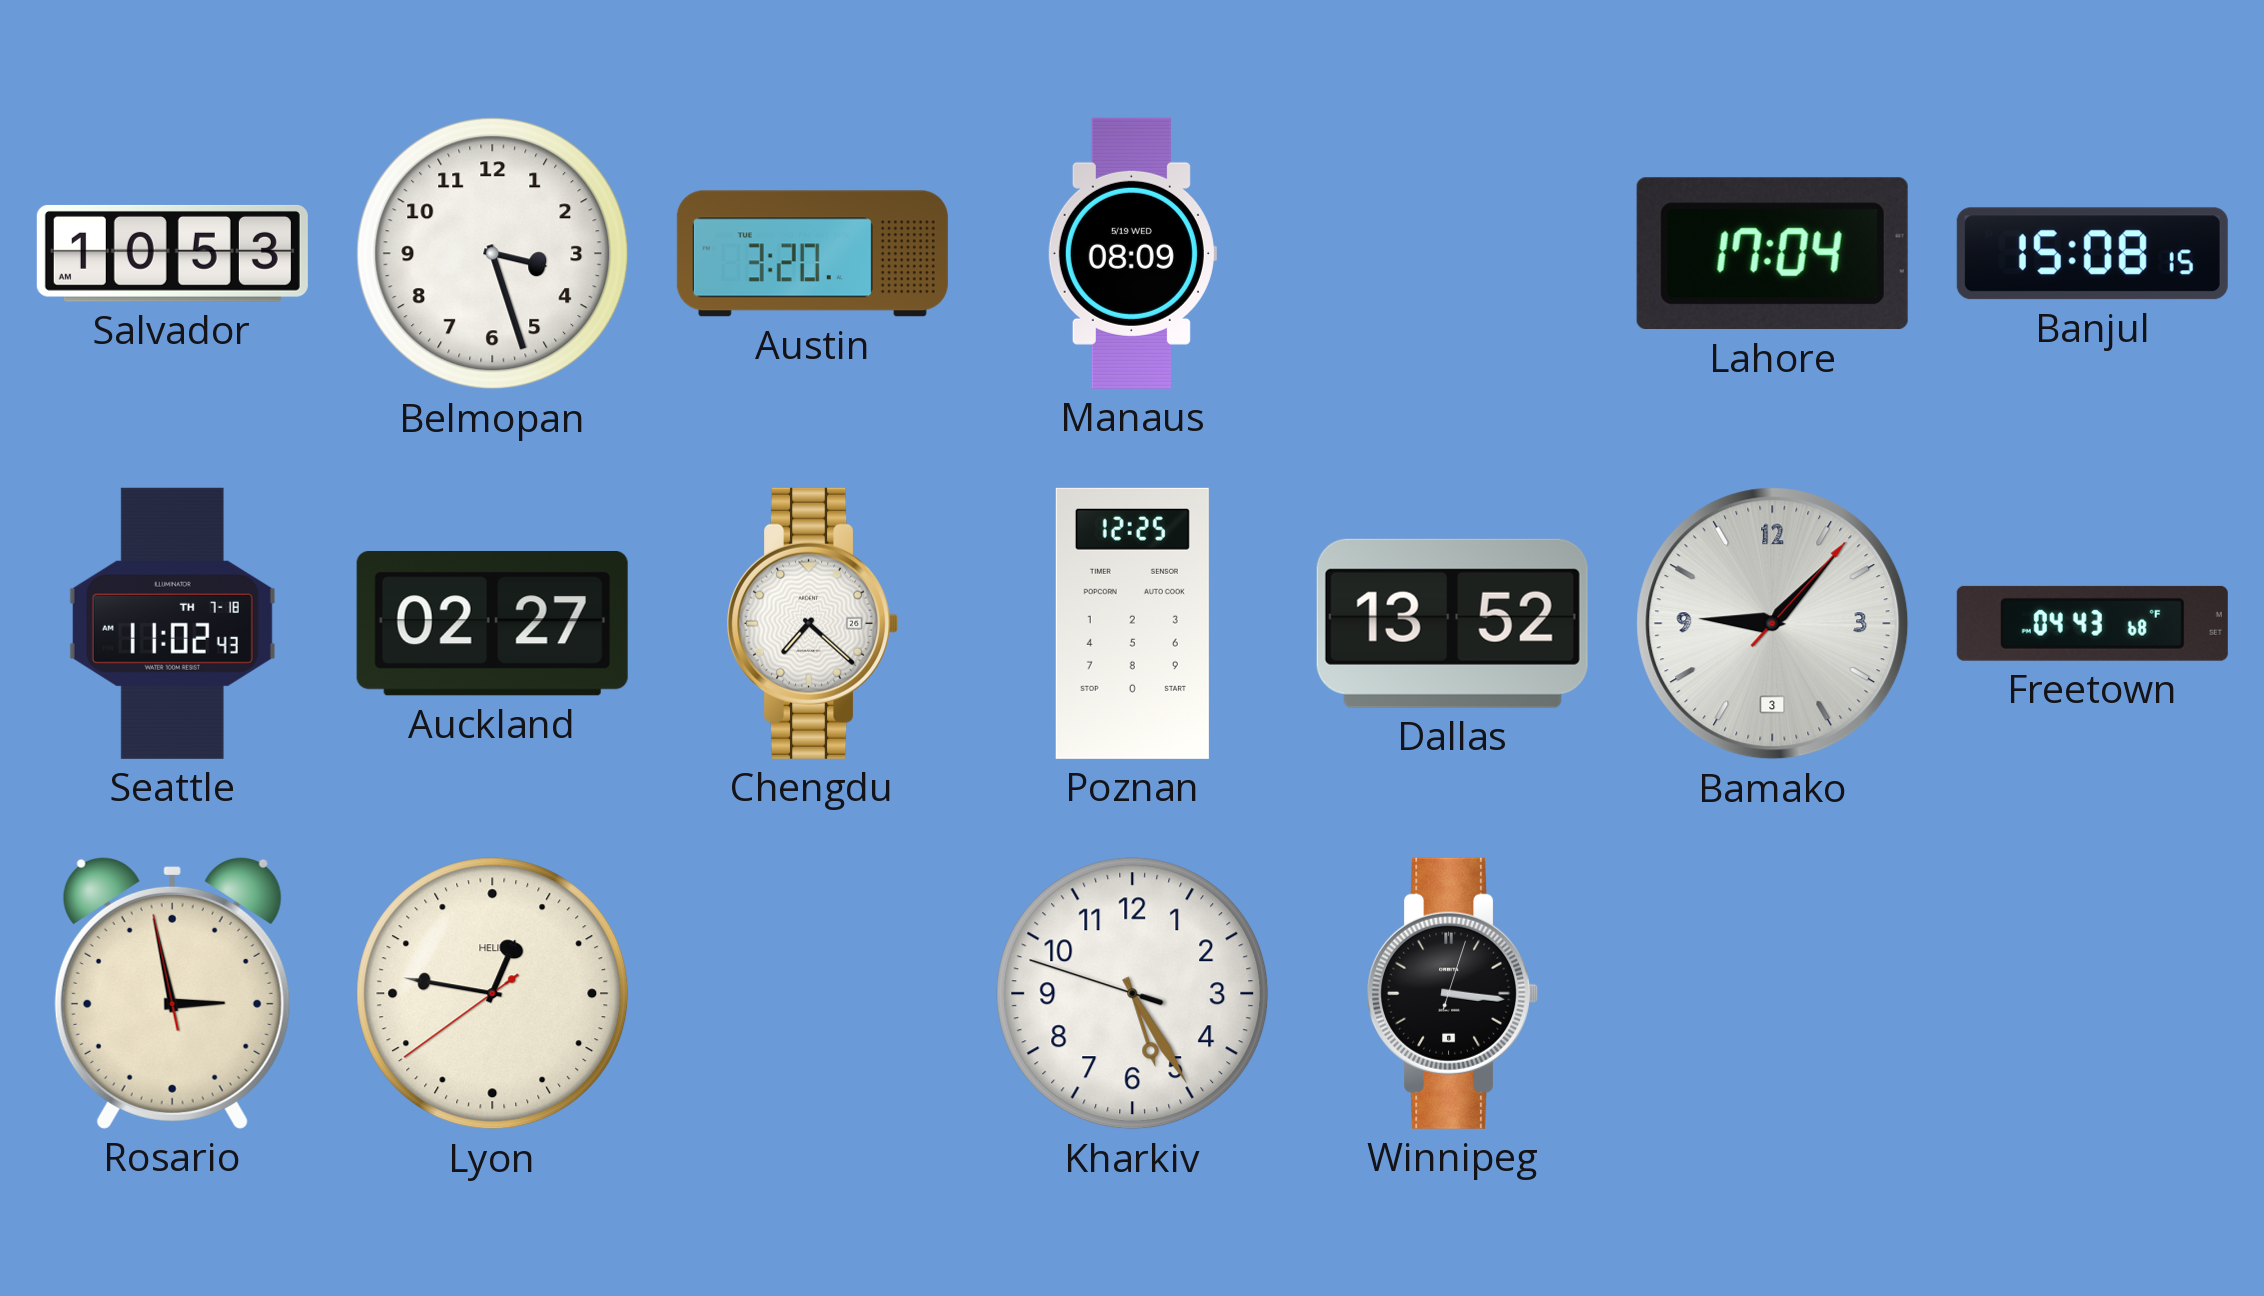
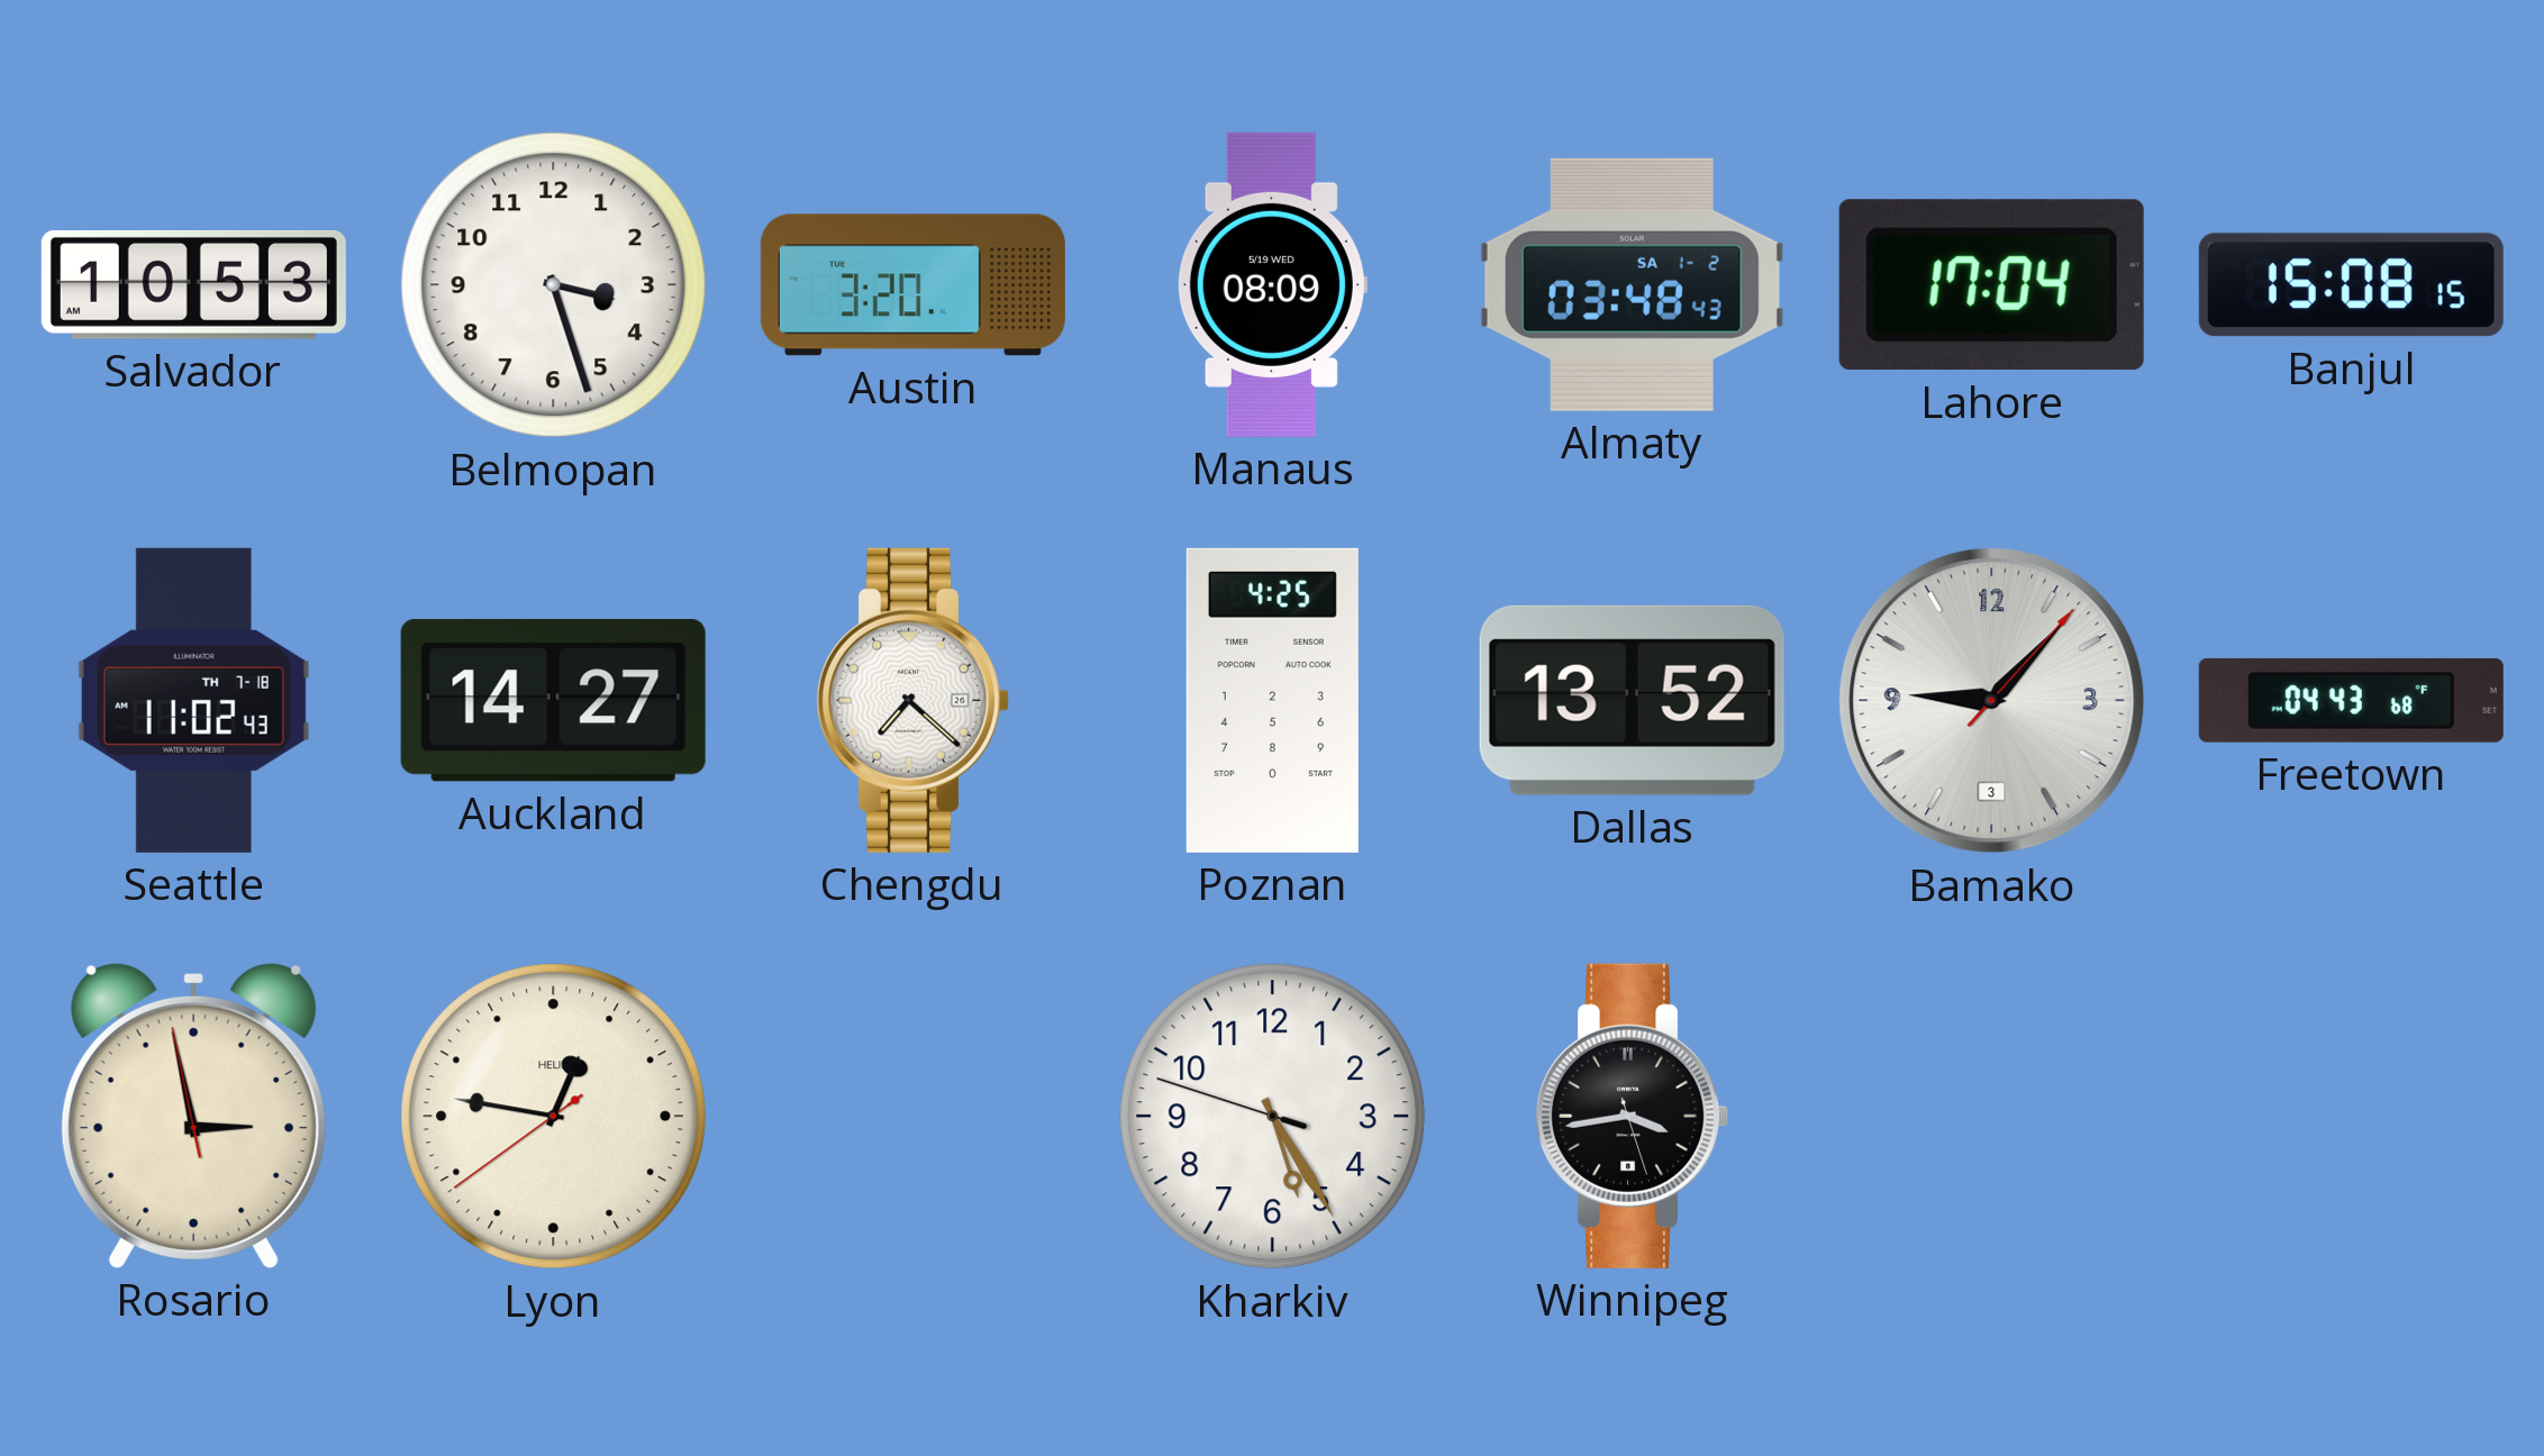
Almaty: none -> 03:48 (1632, 284)
Auckland: 02:27 -> 14:27 (553, 700)
Poznan: 12:25 -> 4:25 (1272, 700)
Winnipeg: 3:16 -> 3:43 (1633, 1116)
